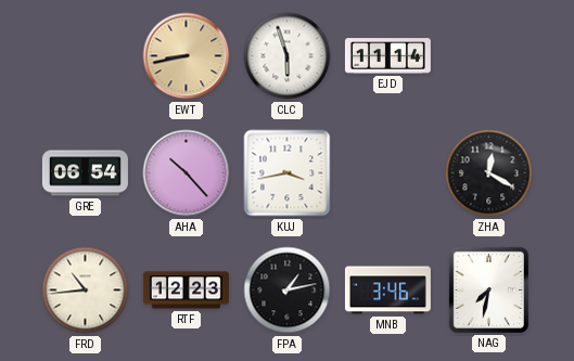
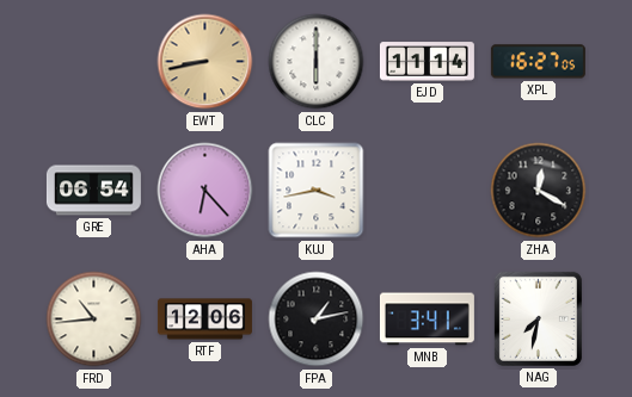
CLC: 5:57 -> 6:00 (317, 62)
XPL: none -> 16:27 (538, 62)
AHA: 10:23 -> 6:23 (205, 191)
RTF: 12:23 -> 12:06 (204, 320)
MNB: 3:46 -> 3:41 (427, 320)
